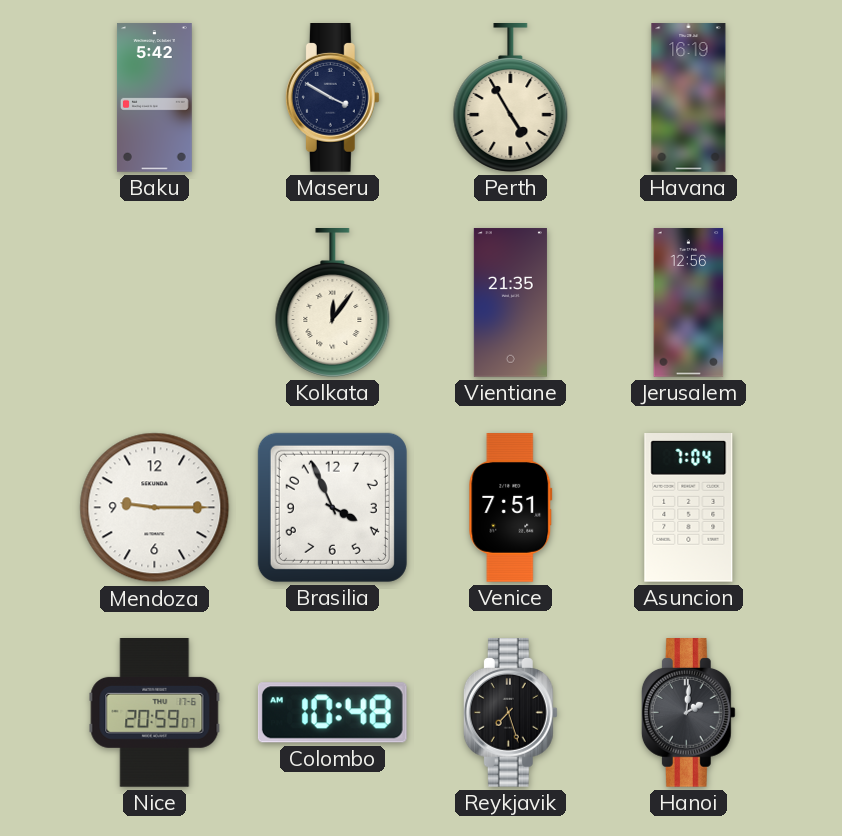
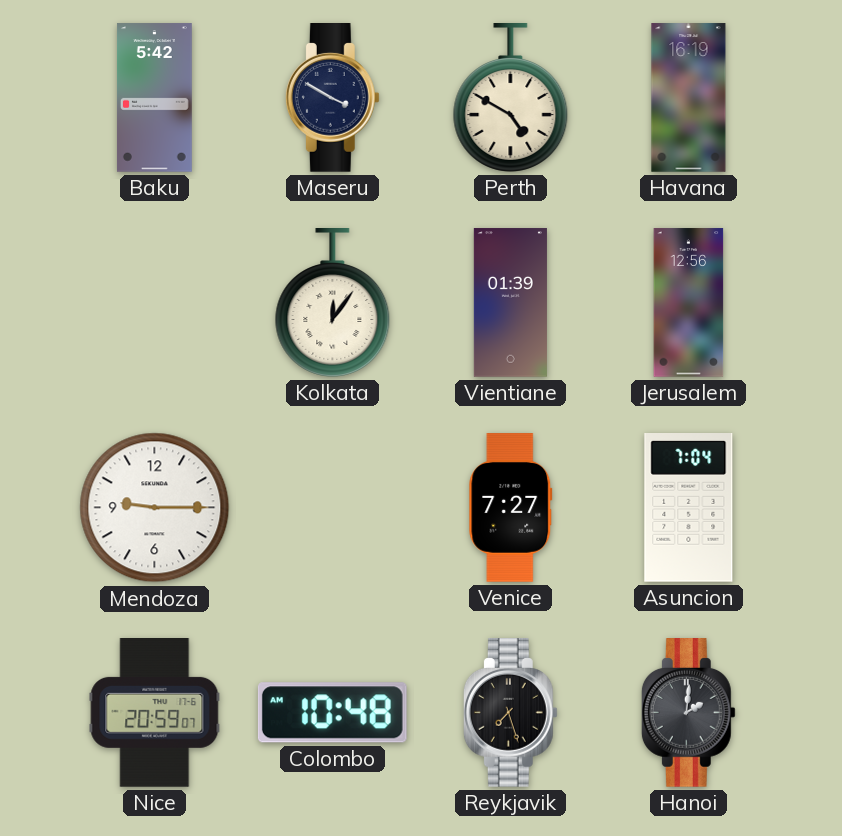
Perth: 4:55 -> 4:50 (511, 98)
Vientiane: 21:35 -> 01:39 (510, 303)
Brasilia: 3:56 -> none (332, 507)
Venice: 7:51 -> 7:27 (511, 508)
